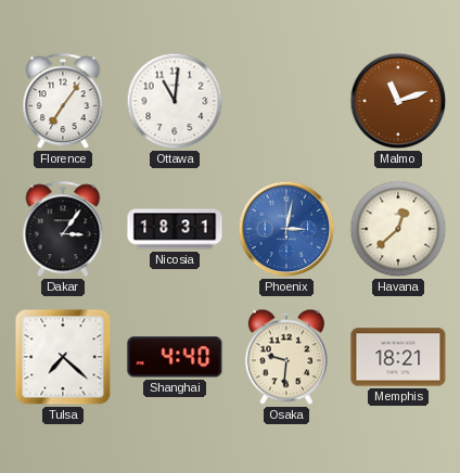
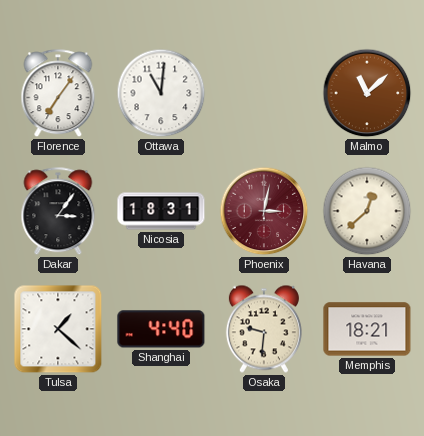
Malmo: 11:12 -> 11:08 (367, 93)
Phoenix dial: blue -> burgundy (264, 211)
Tulsa: 7:22 -> 1:22 (58, 329)
